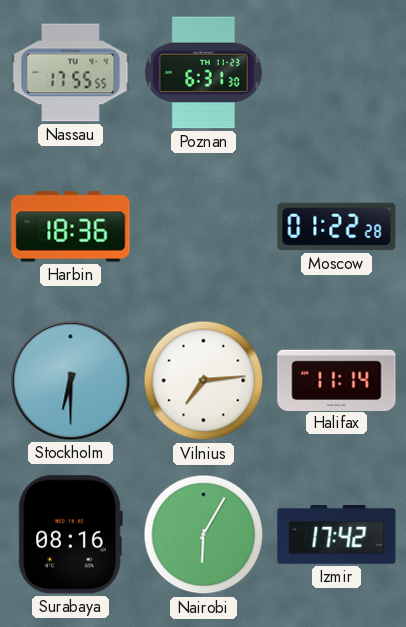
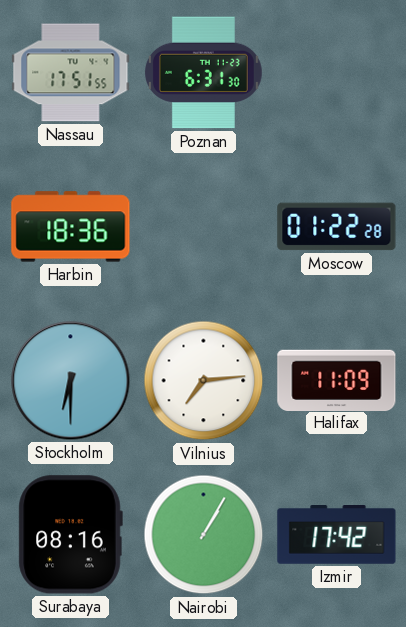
Nassau: 17:55 -> 17:51 (71, 73)
Halifax: 11:14 -> 11:09 (337, 380)
Nairobi: 6:05 -> 1:05 (204, 535)
